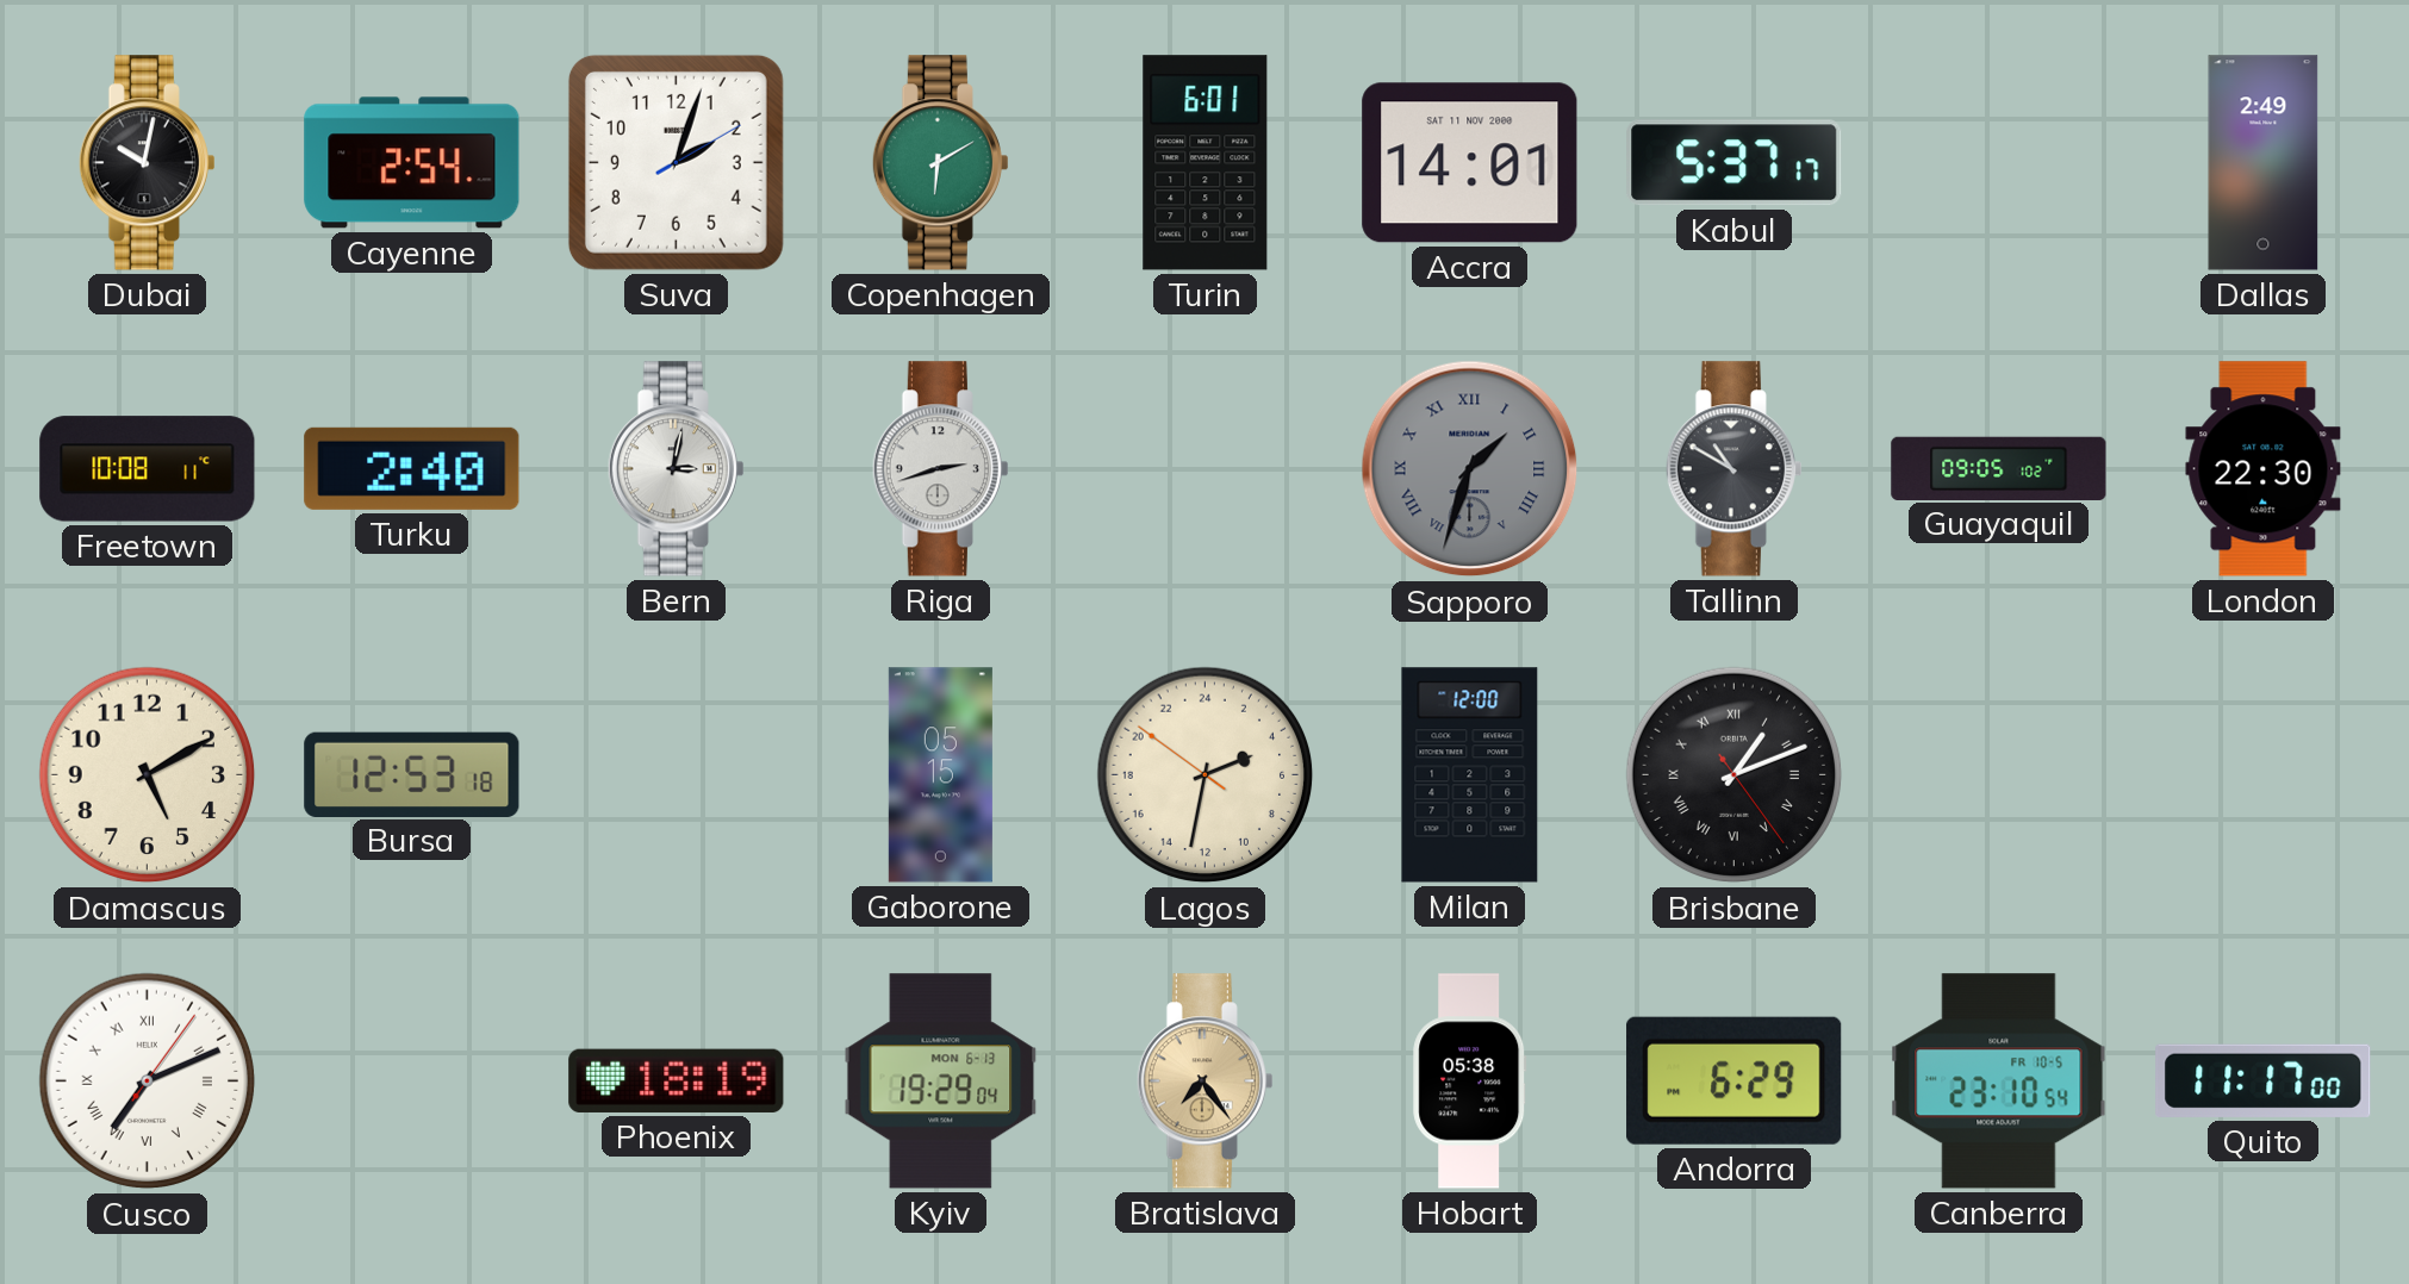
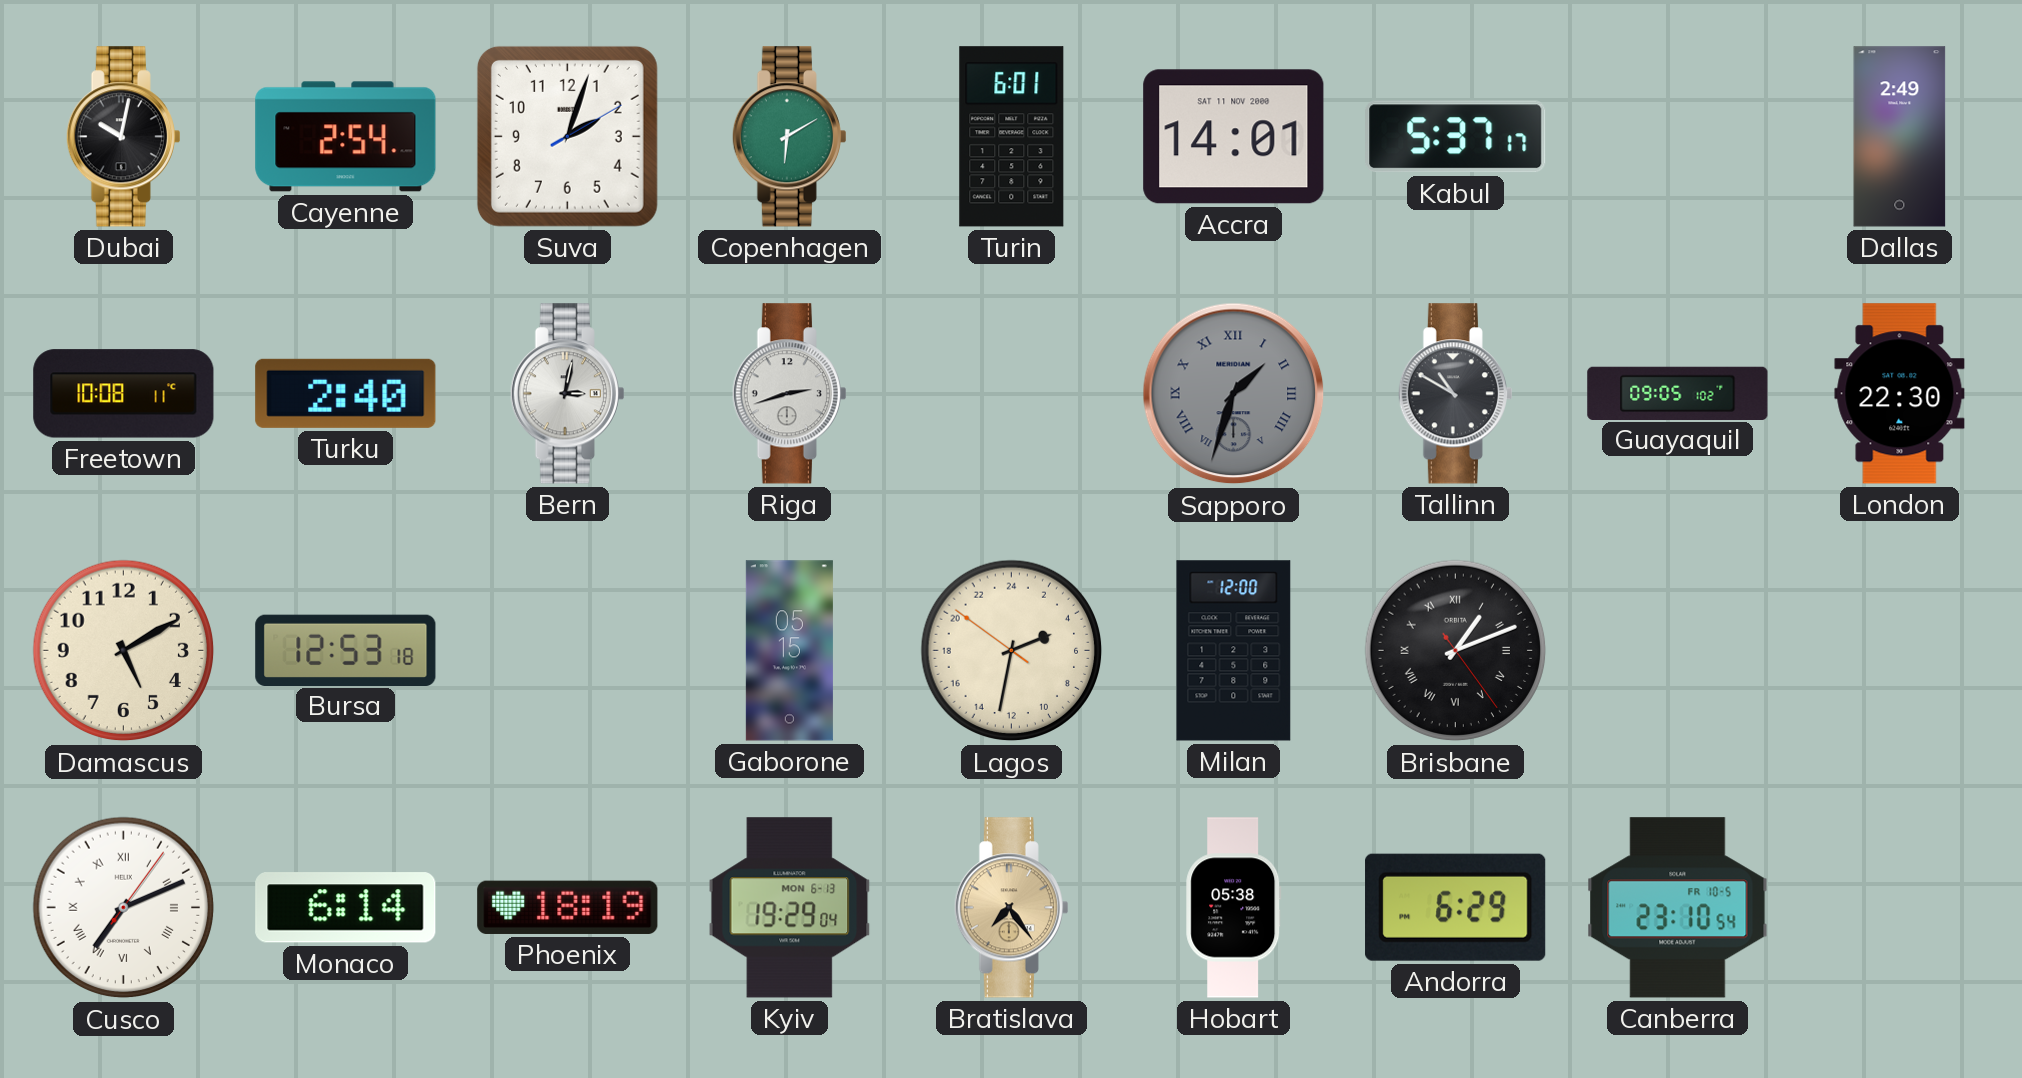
Monaco: none -> 6:14 (346, 908)
Quito: 11:17 -> none (2264, 1080)
